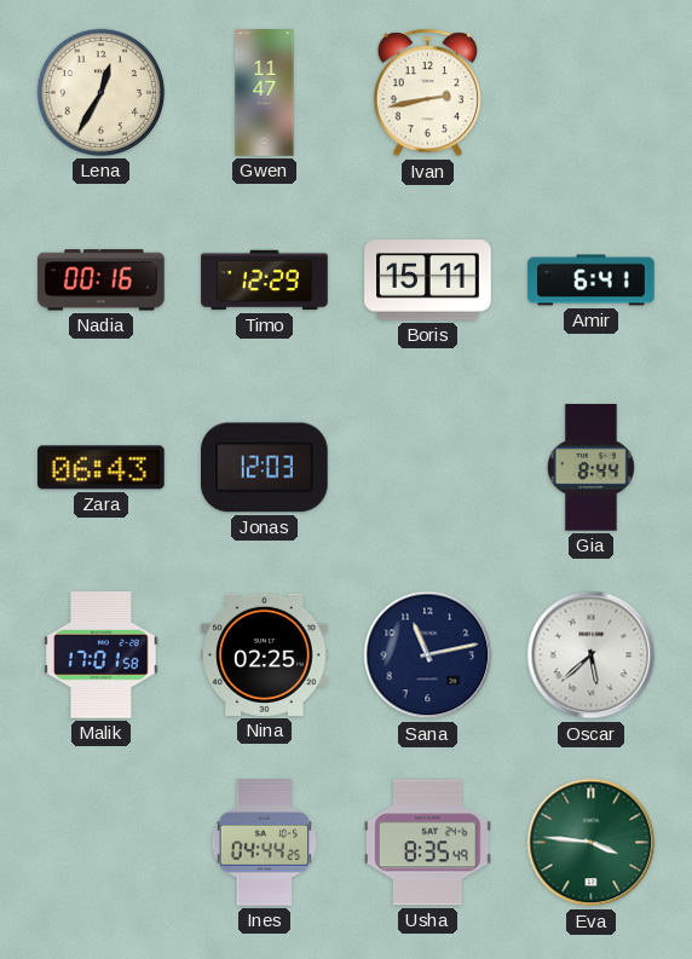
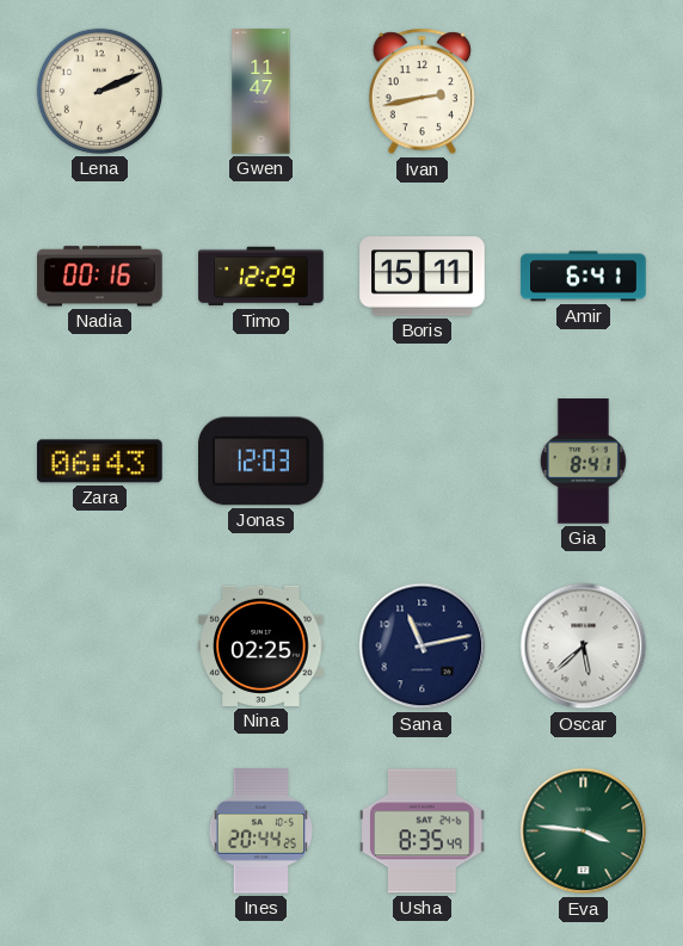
Lena: 12:35 -> 2:11 (99, 91)
Gia: 8:44 -> 8:41 (583, 462)
Malik: 17:01 -> none (102, 655)
Ines: 04:44 -> 20:44 (261, 831)
